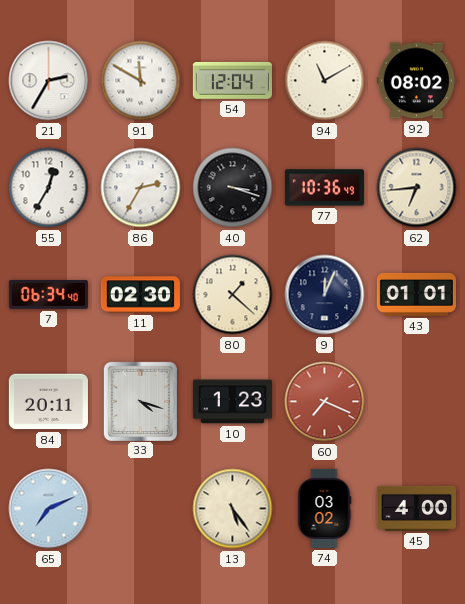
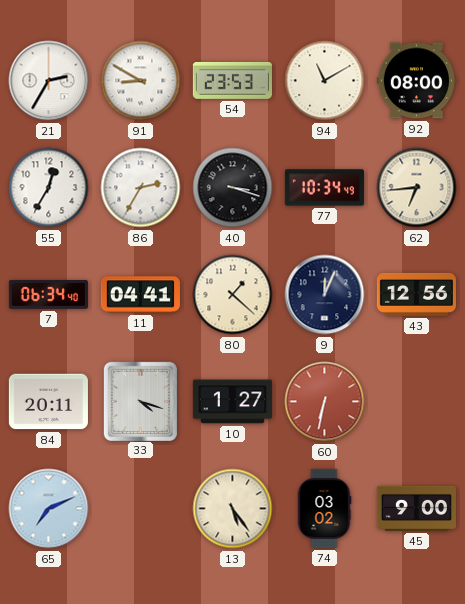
91: 11:50 -> 8:50 (141, 81)
54: 12:04 -> 23:53 (232, 81)
92: 08:02 -> 08:00 (416, 81)
77: 10:36 -> 10:34 (324, 188)
11: 02:30 -> 04:41 (140, 295)
43: 01:01 -> 12:56 (416, 294)
10: 1:23 -> 1:27 (232, 402)
60: 7:19 -> 6:32 (325, 402)
45: 4:00 -> 9:00 (416, 508)
